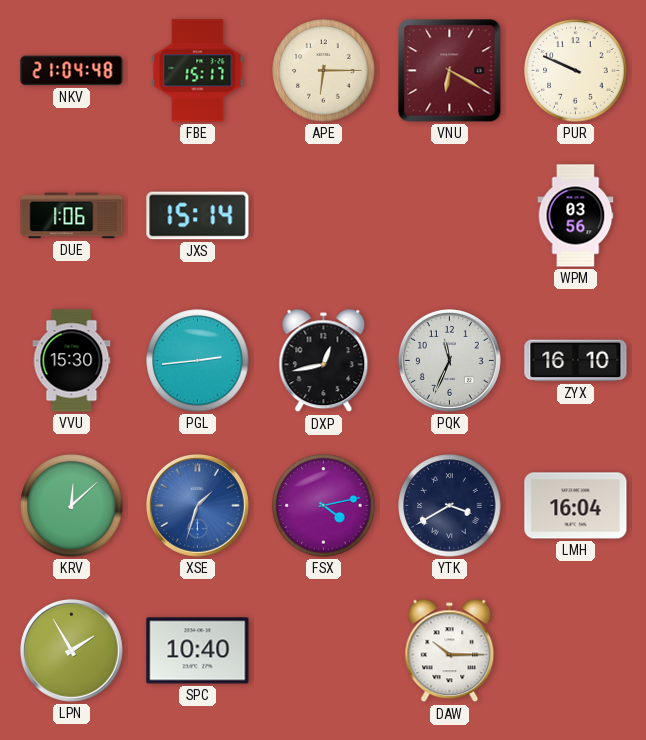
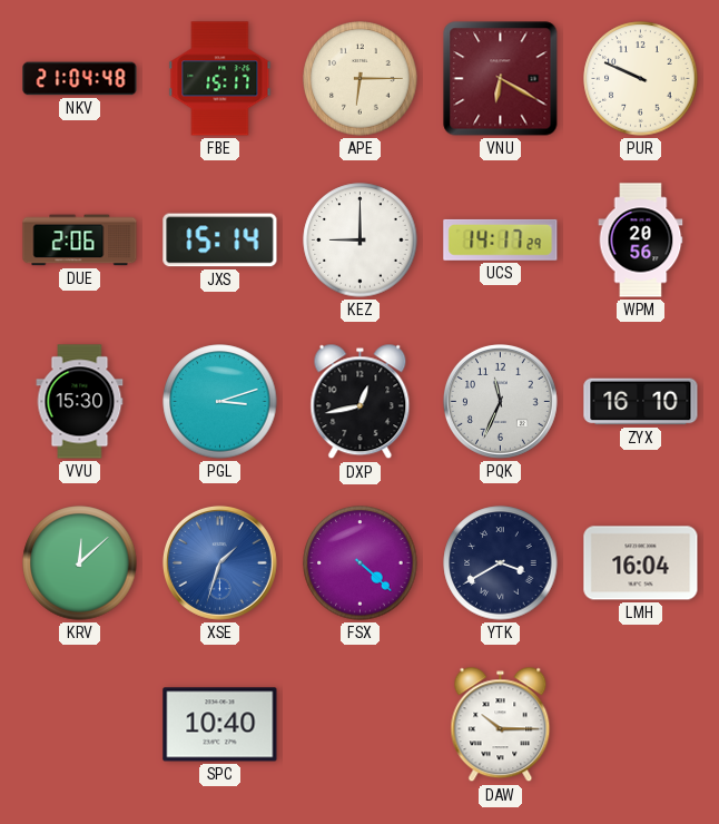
DUE: 1:06 -> 2:06 (80, 241)
KEZ: none -> 9:00 (361, 241)
UCS: none -> 14:17 (501, 239)
WPM: 03:56 -> 20:56 (641, 241)
PGL: 2:44 -> 3:12 (220, 402)
FSX: 4:13 -> 4:22 (361, 563)
LPN: 1:55 -> none (71, 650)
